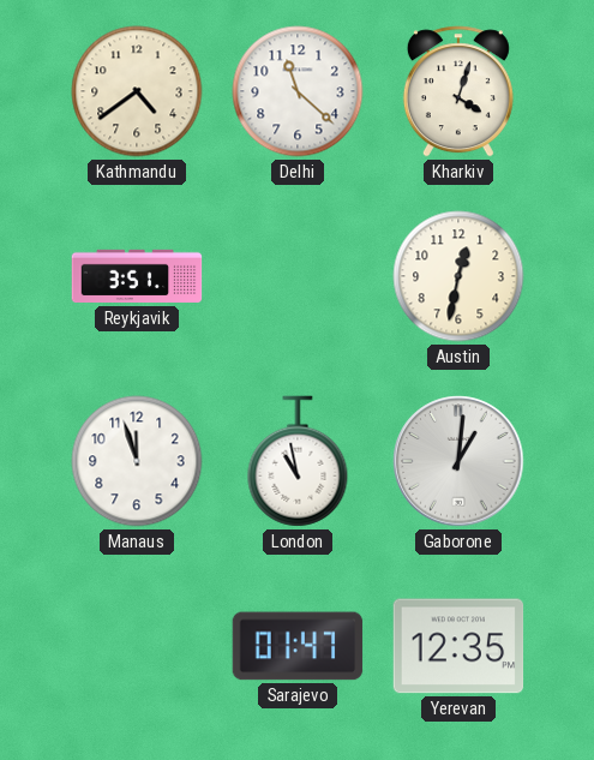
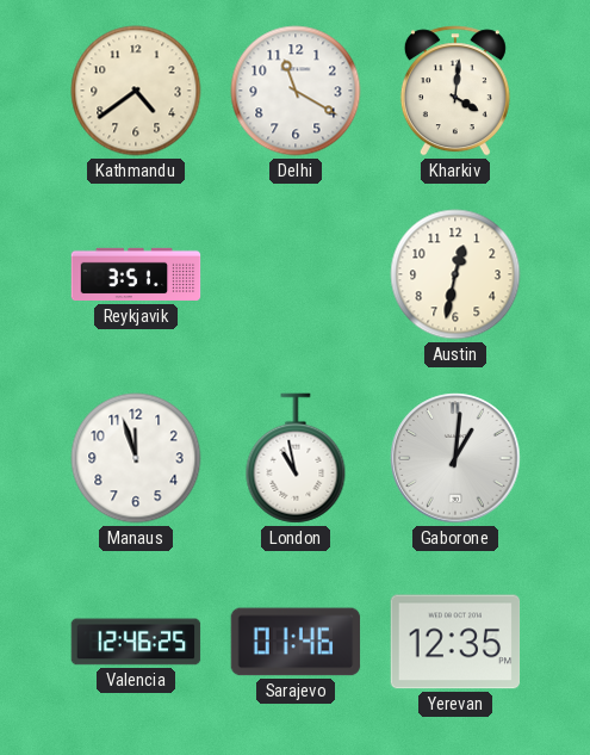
Delhi: 11:22 -> 11:20 (296, 91)
Kharkiv: 4:03 -> 4:01 (455, 91)
Valencia: none -> 12:46 (136, 642)
Sarajevo: 01:47 -> 01:46 (296, 642)
